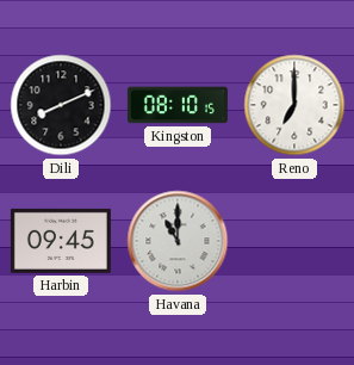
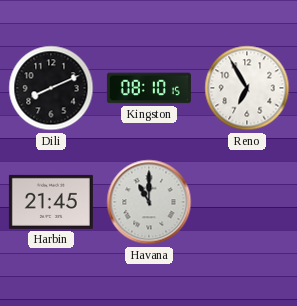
Reno: 7:00 -> 6:55 (247, 88)
Harbin: 09:45 -> 21:45 (51, 202)
